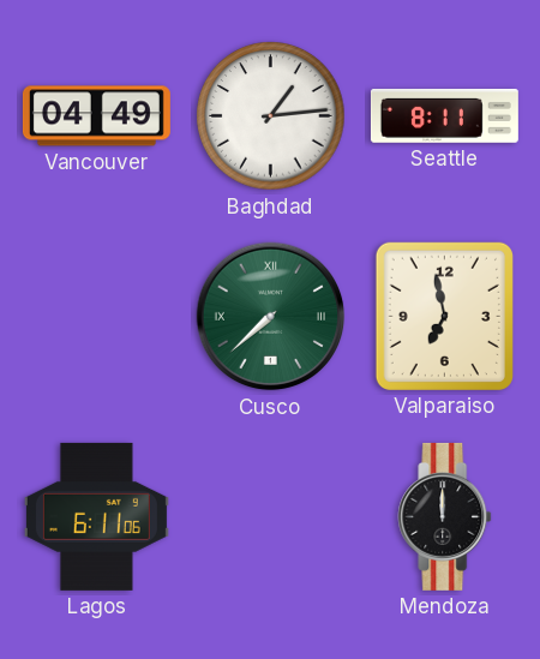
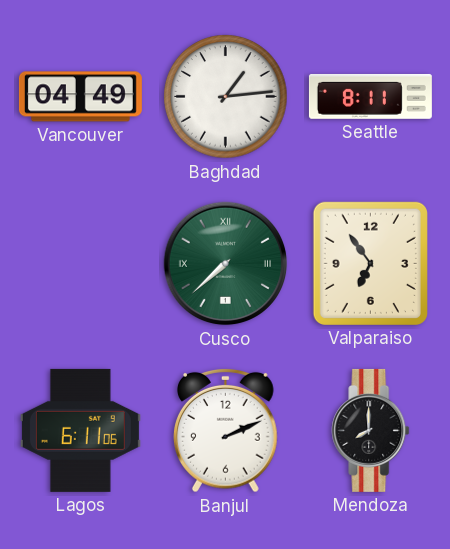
Valparaiso: 6:58 -> 6:54 (370, 263)
Banjul: none -> 2:11 (226, 430)
Mendoza: 12:00 -> 8:00 (371, 430)
